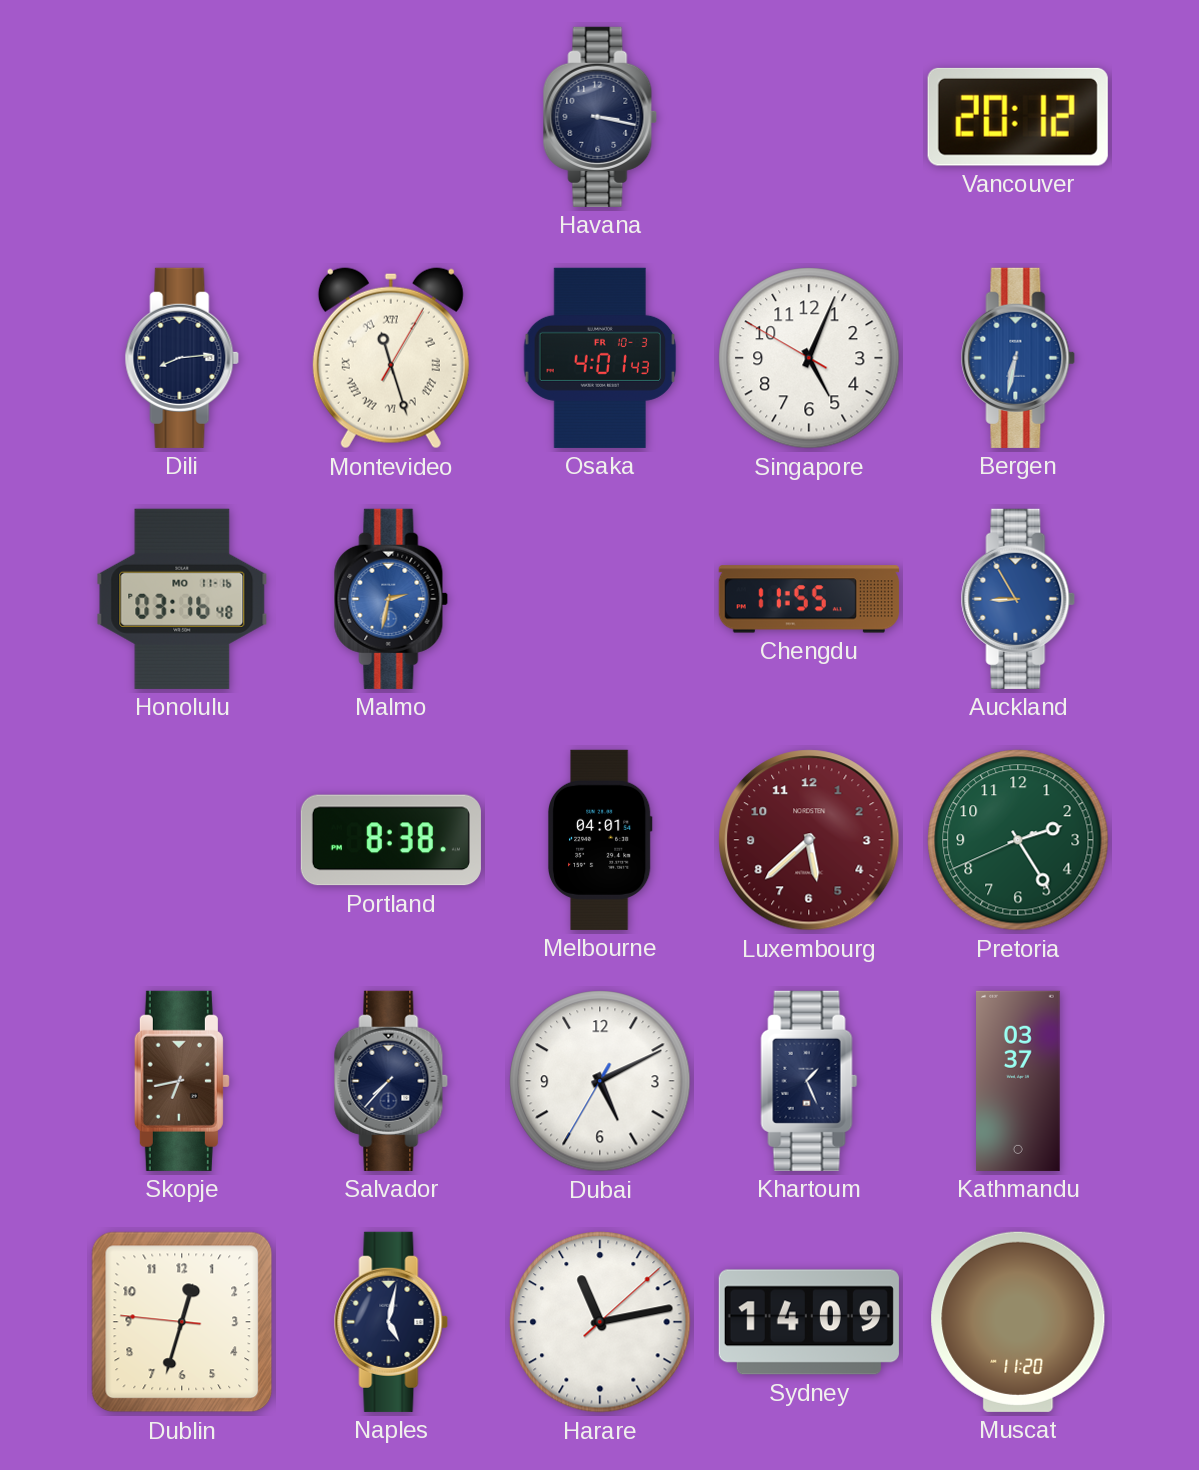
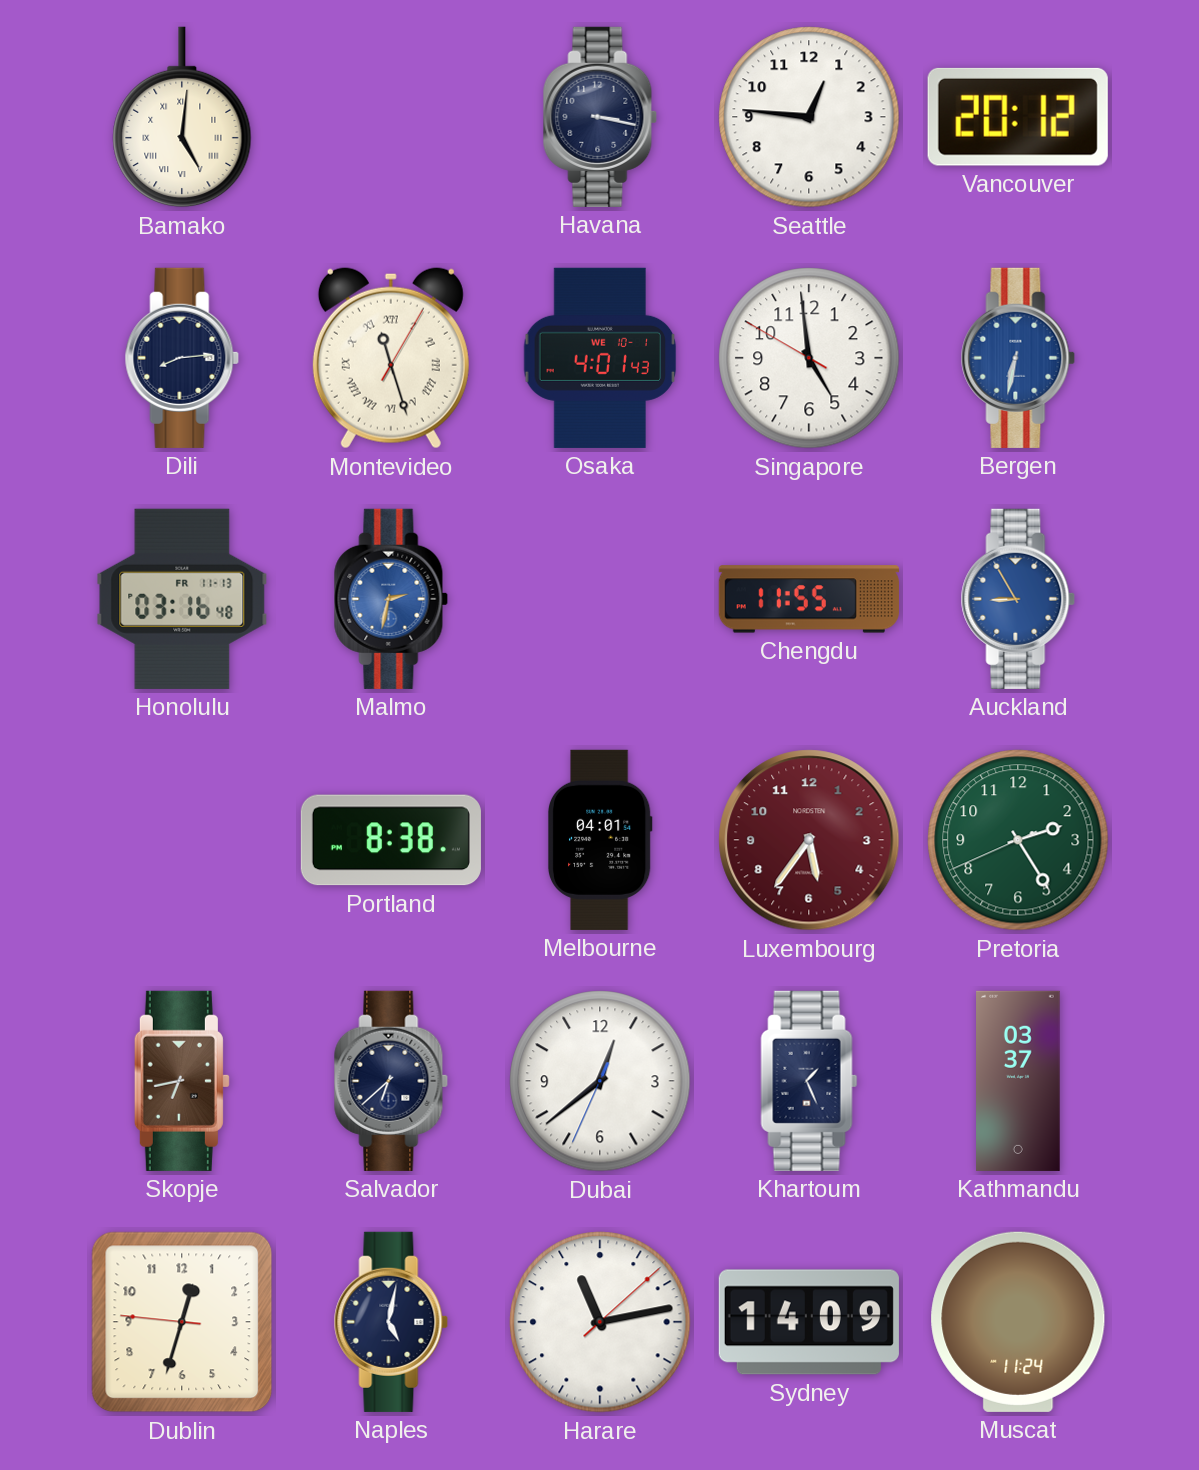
Bamako: none -> 5:01 (182, 117)
Seattle: none -> 12:46 (809, 117)
Osaka date: FR 10-3 -> WE 10-1 (600, 358)
Singapore: 5:03 -> 4:58 (809, 358)
Honolulu date: MO 11-16 -> FR 11-13 (182, 599)
Luxembourg: 5:38 -> 5:36 (809, 840)
Salvador: 7:37 -> 6:38 (391, 1081)
Dubai: 5:10 -> 12:38 (600, 1081)
Muscat: 11:20 -> 11:24 (1018, 1322)
